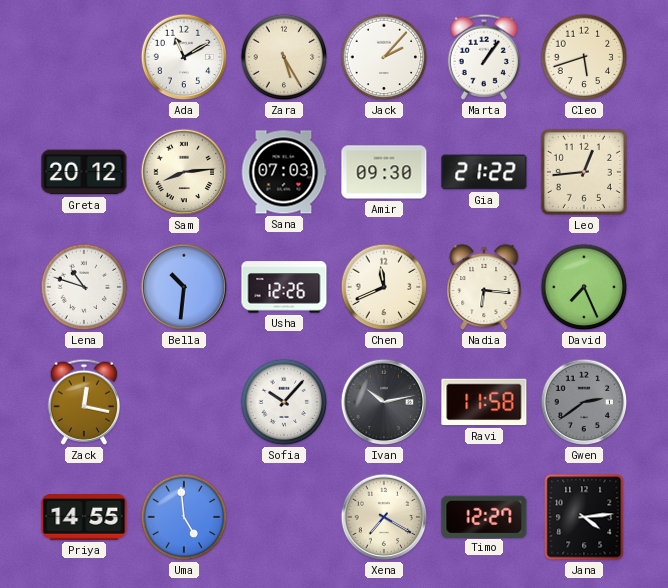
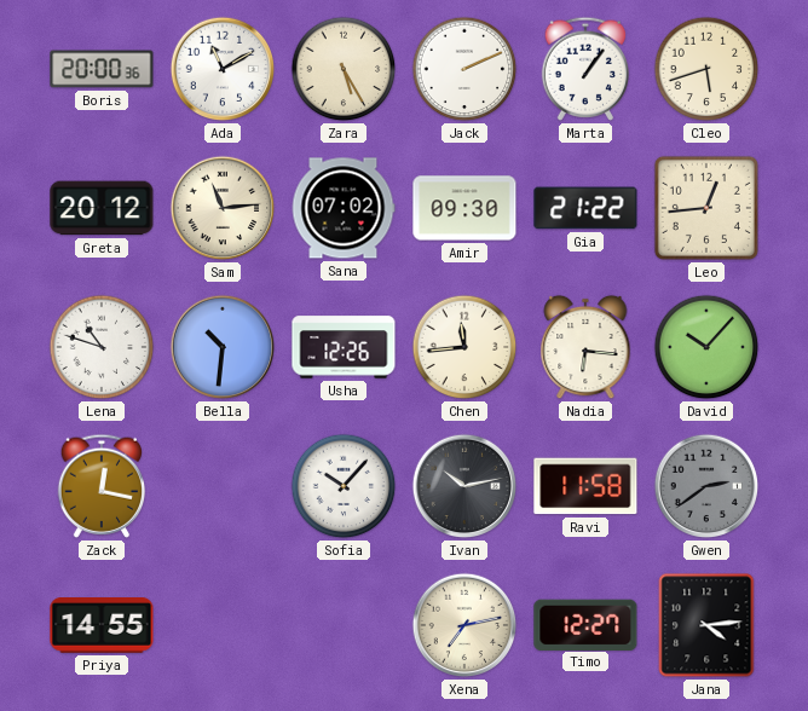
Boris: none -> 20:00 (102, 69)
Jack: 2:07 -> 2:11 (464, 69)
Sam: 8:14 -> 11:14 (223, 208)
Sana: 07:03 -> 07:02 (344, 208)
Chen: 11:41 -> 11:44 (464, 347)
David: 7:26 -> 10:07 (706, 347)
Uma: 4:59 -> none (184, 517)
Xena: 7:20 -> 7:13 (464, 625)
